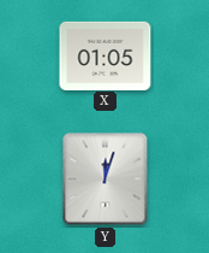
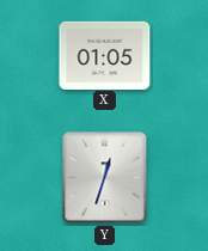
Y: 12:03 -> 12:33 (105, 178)
